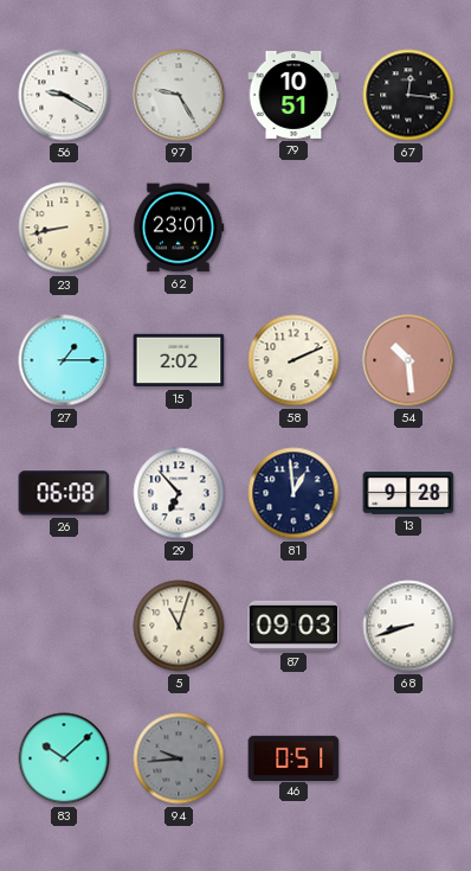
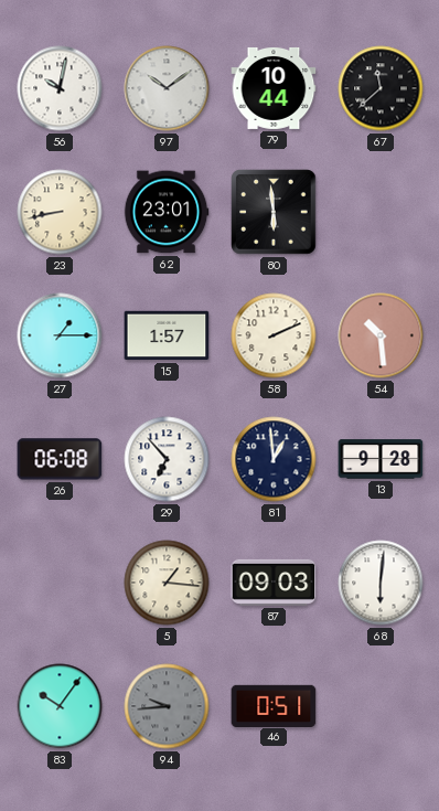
56: 9:20 -> 10:02 (60, 88)
97: 9:25 -> 10:09 (167, 88)
79: 10:51 -> 10:44 (274, 88)
67: 12:16 -> 11:38 (381, 88)
80: none -> 5:59 (274, 212)
15: 2:02 -> 1:57 (167, 335)
5: 11:03 -> 1:16 (167, 583)
68: 8:42 -> 6:01 (381, 583)
83: 10:08 -> 10:06 (60, 706)
